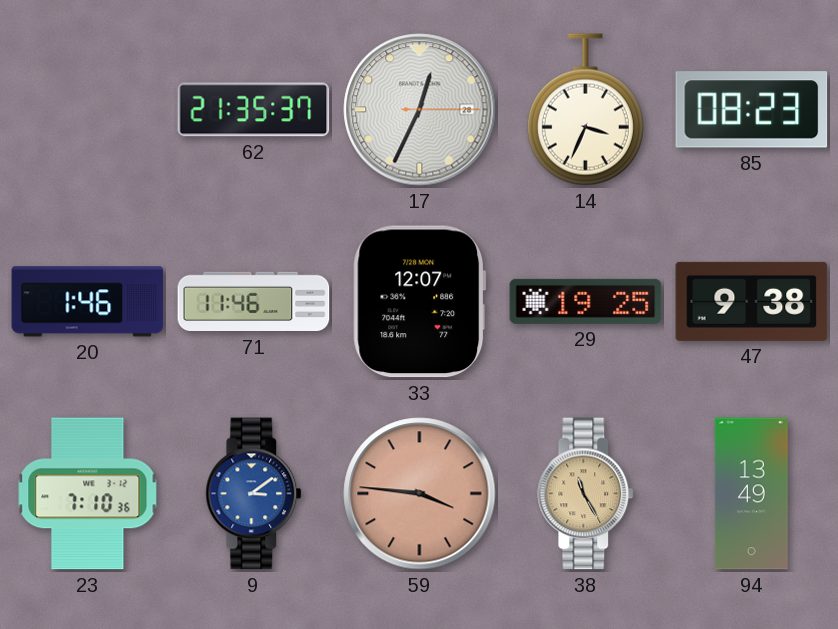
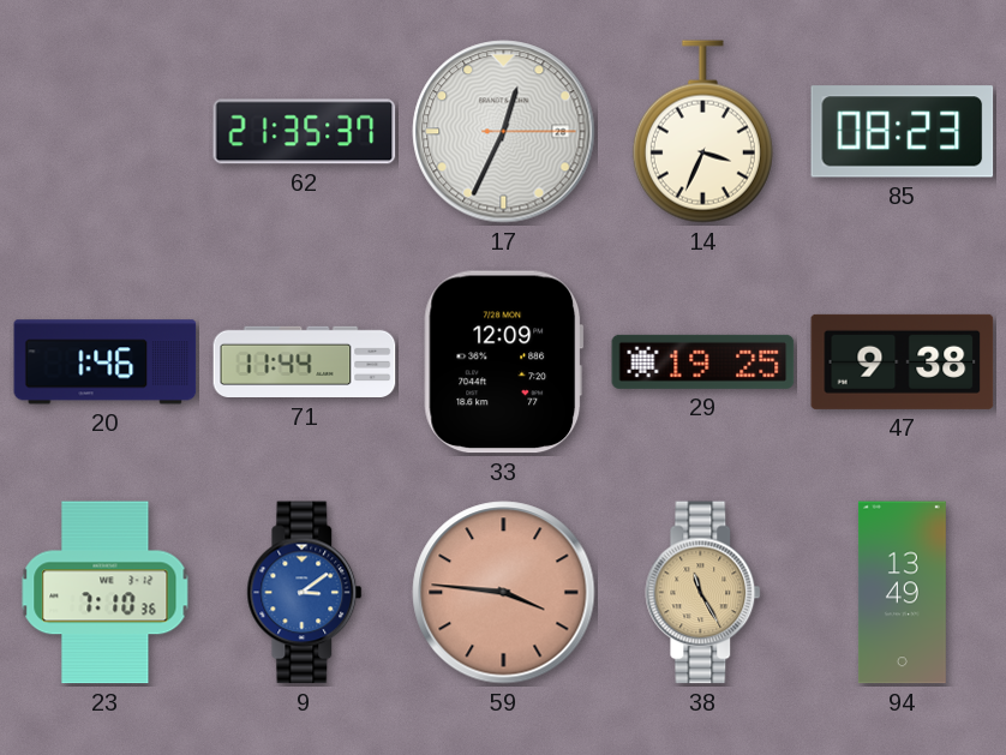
71: 11:46 -> 11:44 (305, 362)
33: 12:07 -> 12:09 (504, 362)
